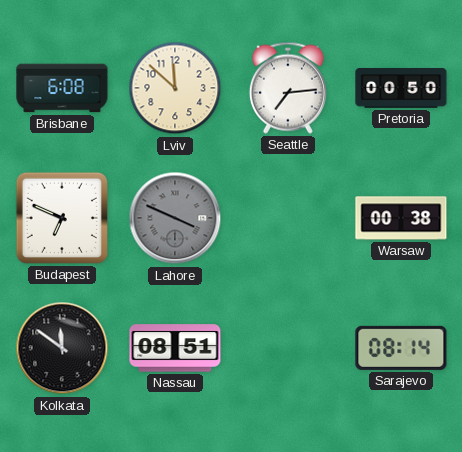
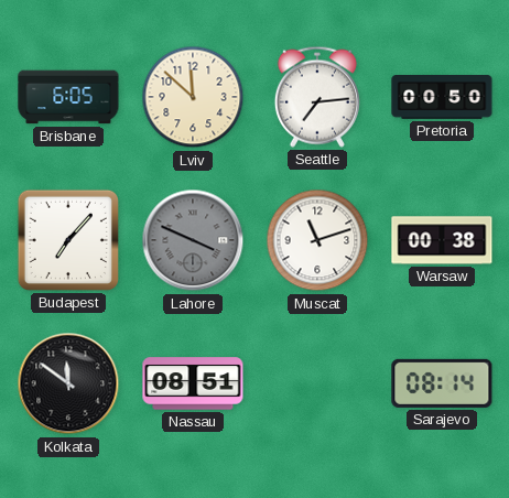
Brisbane: 6:08 -> 6:05 (68, 97)
Budapest: 6:49 -> 7:07 (68, 240)
Muscat: none -> 11:12 (317, 240)
